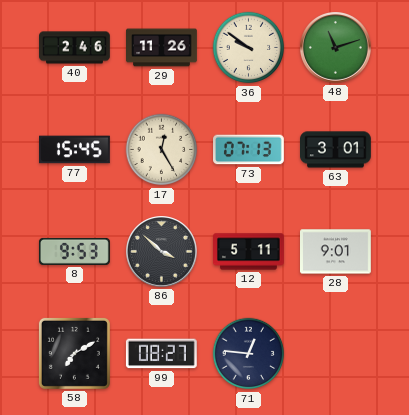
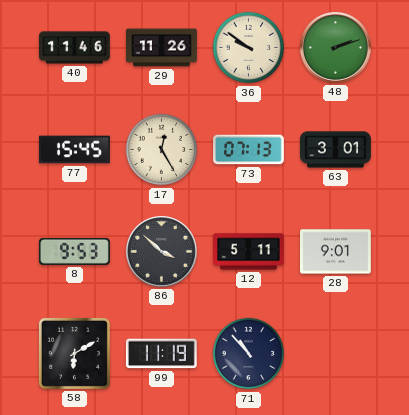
40: 2:46 -> 11:46 (75, 48)
48: 11:12 -> 2:12 (336, 48)
58: 7:10 -> 6:10 (74, 353)
99: 08:27 -> 11:19 (161, 354)
71: 12:46 -> 10:53 (249, 354)
